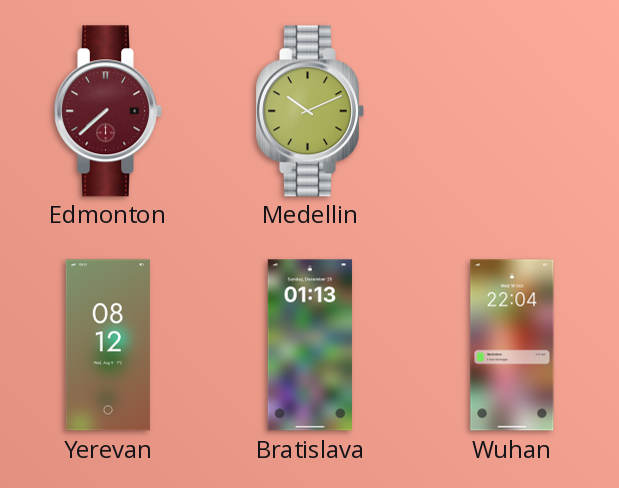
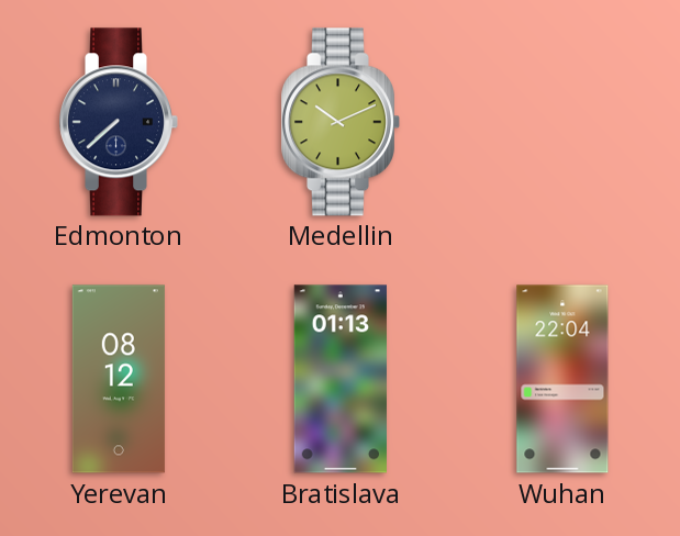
Edmonton dial: burgundy -> navy (119, 122)
